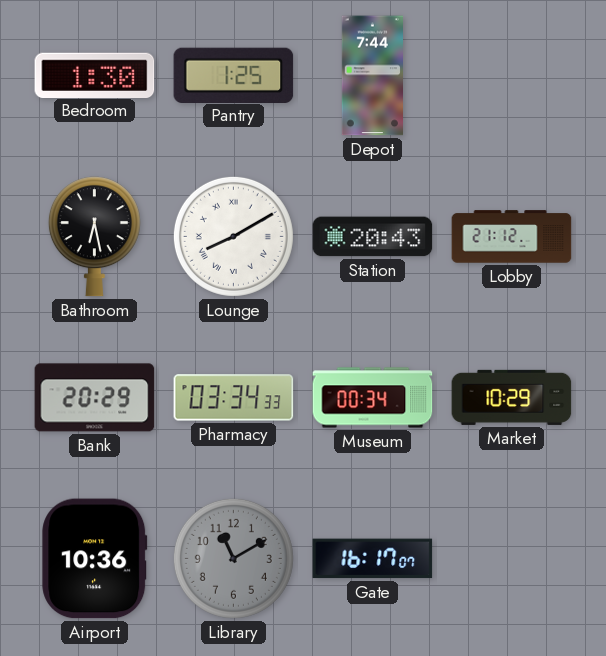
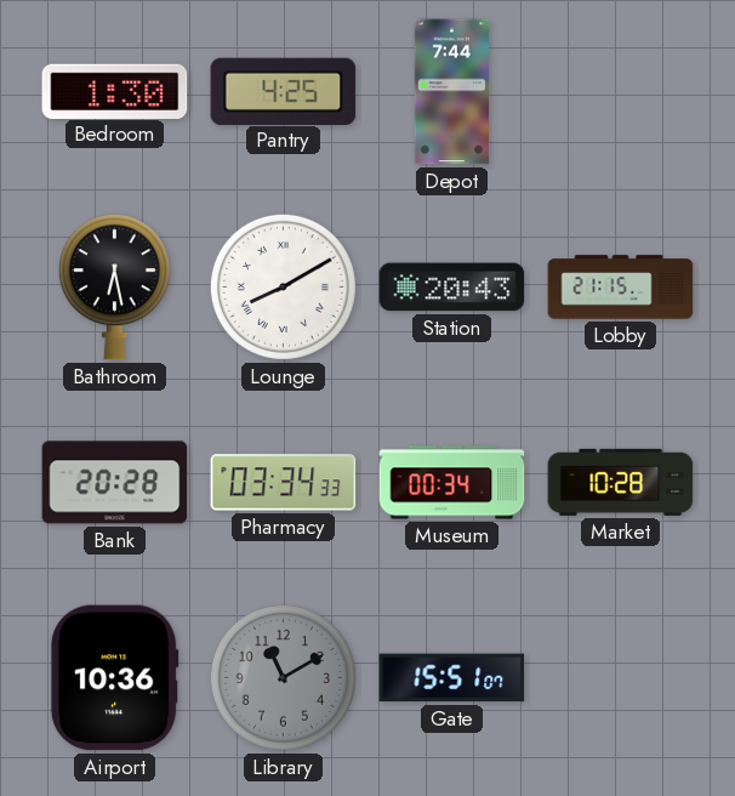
Pantry: 1:25 -> 4:25 (284, 91)
Lobby: 21:12 -> 21:15 (621, 288)
Bank: 20:29 -> 20:28 (115, 483)
Market: 10:29 -> 10:28 (621, 482)
Gate: 16:17 -> 15:51 (452, 678)
